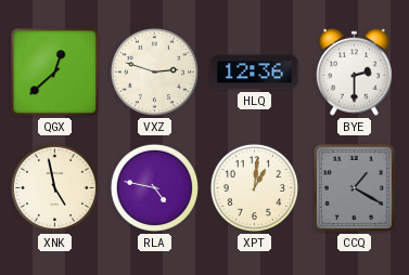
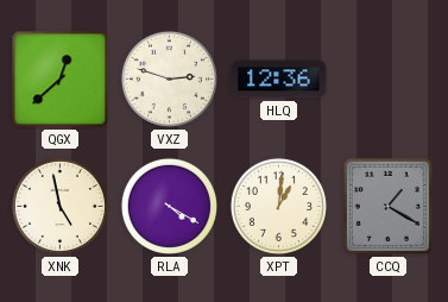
BYE: 2:30 -> none (354, 71)
RLA: 4:47 -> 4:20 (169, 206)
